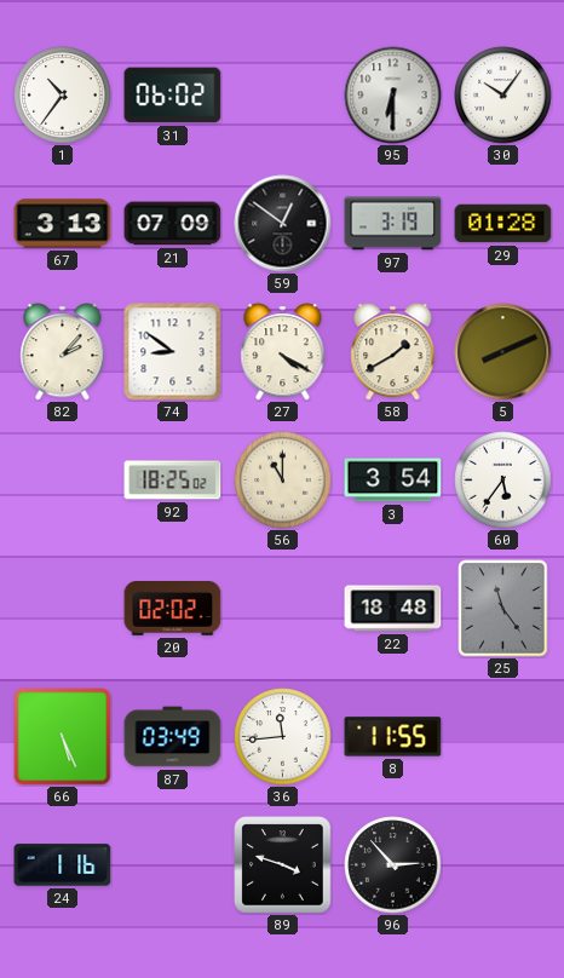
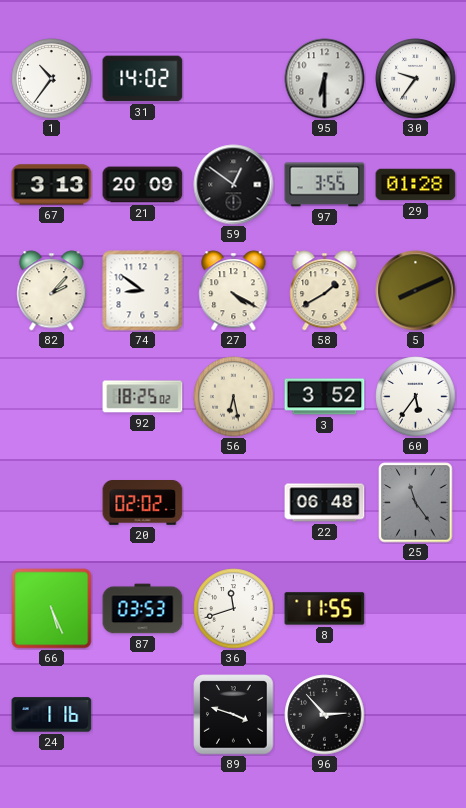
31: 06:02 -> 14:02 (143, 79)
30: 10:06 -> 9:36 (416, 79)
21: 07:09 -> 20:09 (143, 185)
97: 3:19 -> 3:55 (325, 185)
56: 11:00 -> 6:28 (234, 397)
3: 3:54 -> 3:52 (325, 397)
22: 18:48 -> 06:48 (325, 503)
87: 03:49 -> 03:53 (143, 609)
36: 11:44 -> 11:42 (234, 609)
